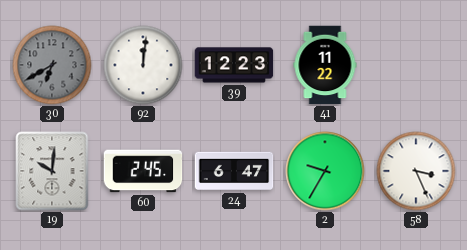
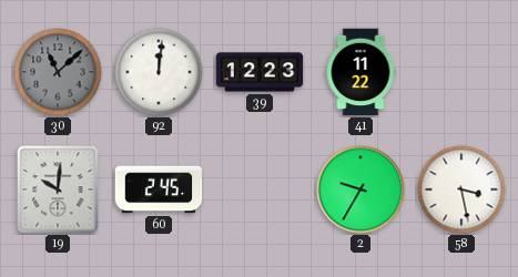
30: 6:40 -> 11:08 (58, 72)
24: 6:47 -> none (234, 171)
58: 3:26 -> 3:28 (461, 189)
